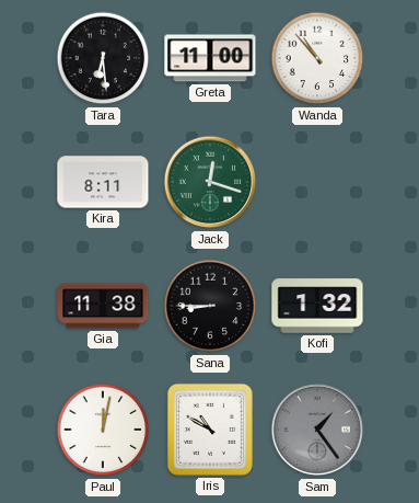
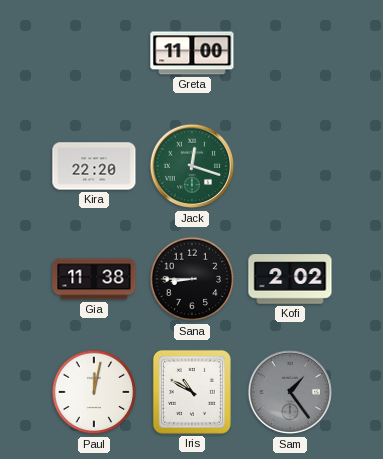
Tara: 6:29 -> none (103, 58)
Wanda: 10:53 -> none (317, 58)
Kira: 8:11 -> 22:20 (94, 166)
Kofi: 1:32 -> 2:02 (290, 279)
